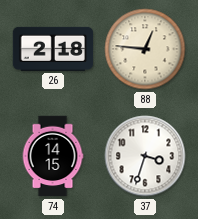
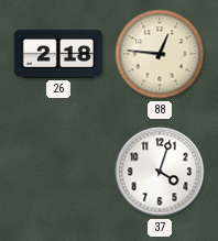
74: 14:15 -> none (53, 156)
37: 3:33 -> 4:03 (160, 172)
